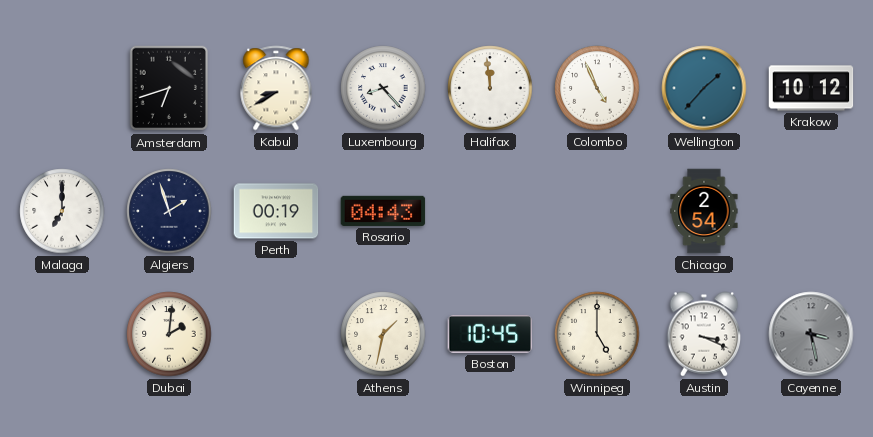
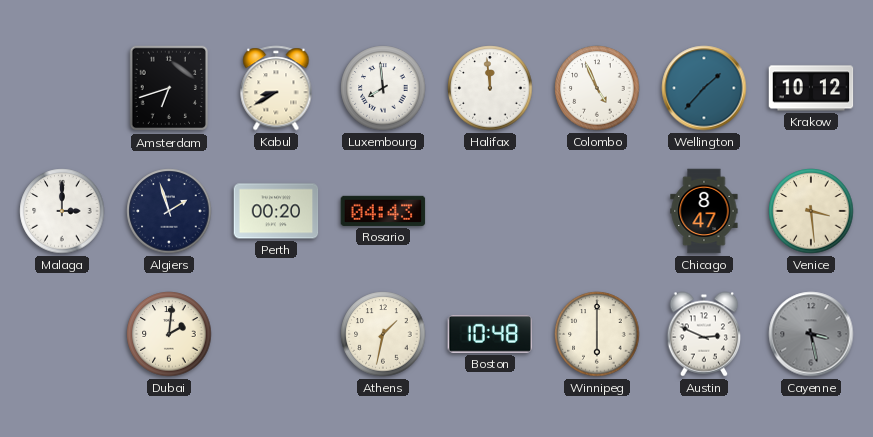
Luxembourg: 8:23 -> 7:59 (383, 88)
Malaga: 7:00 -> 3:00 (62, 211)
Perth: 00:19 -> 00:20 (276, 211)
Chicago: 2:54 -> 8:47 (704, 211)
Venice: none -> 3:29 (811, 211)
Boston: 10:45 -> 10:48 (490, 334)
Winnipeg: 5:00 -> 6:00 (597, 334)
Austin: 3:19 -> 2:49 (704, 334)
